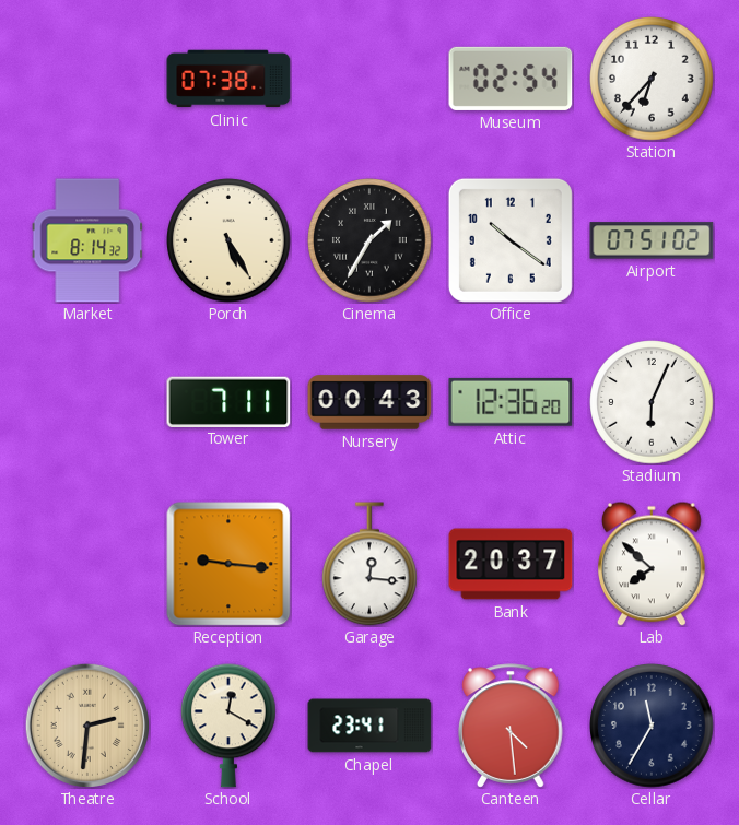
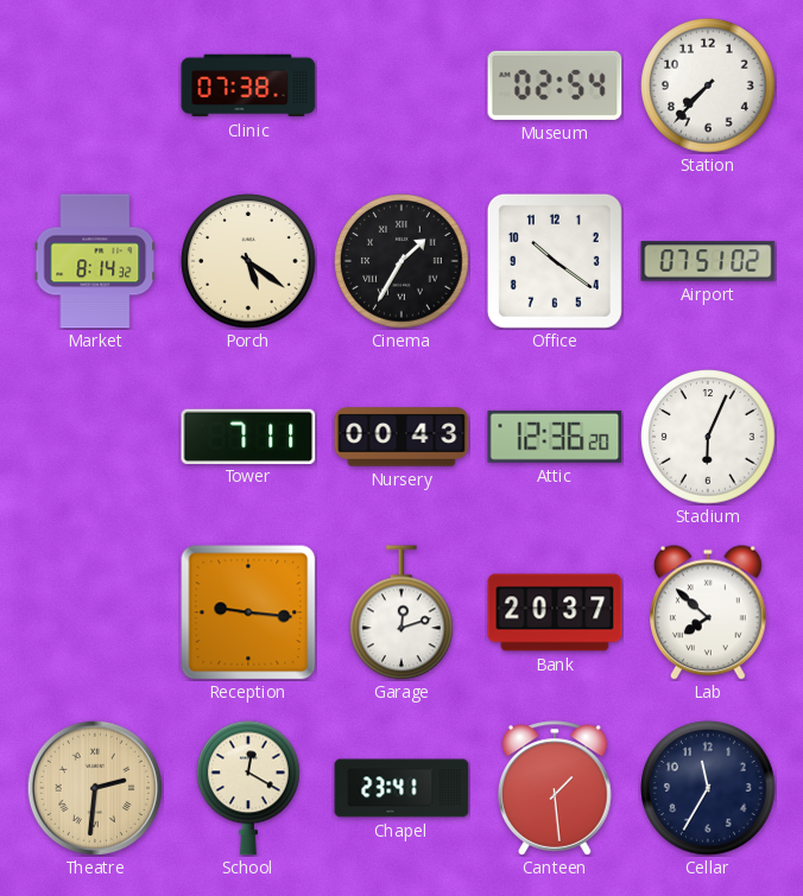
Station: 6:37 -> 7:37 (708, 85)
Porch: 5:25 -> 5:21 (248, 261)
Garage: 12:16 -> 12:12 (403, 612)
Canteen: 4:29 -> 1:29 (555, 788)
